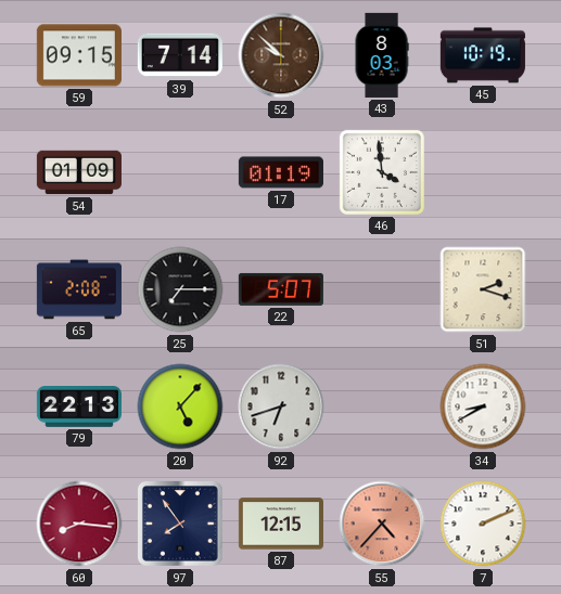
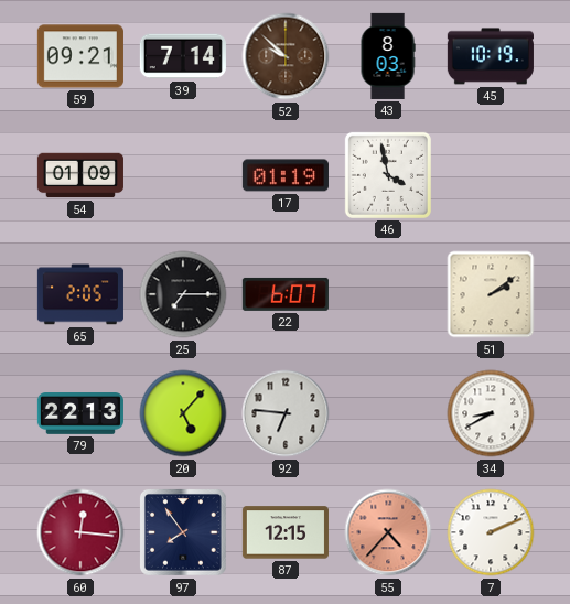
59: 09:15 -> 09:21 (80, 56)
46: 3:59 -> 3:58 (388, 175)
65: 2:08 -> 2:05 (80, 294)
22: 5:07 -> 6:07 (286, 294)
51: 2:18 -> 2:09 (491, 294)
92: 6:42 -> 6:46 (286, 413)
60: 8:16 -> 12:16 (80, 532)
